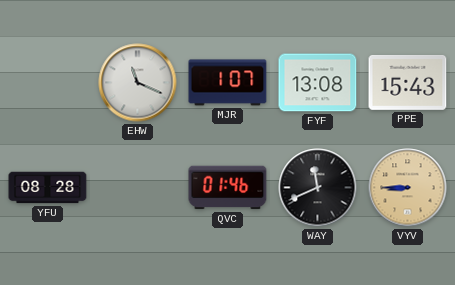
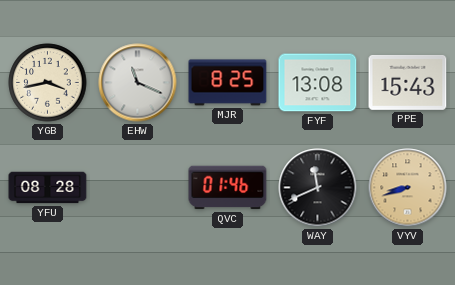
YGB: none -> 3:43 (48, 83)
MJR: 1:07 -> 8:25 (228, 83)
VYV: 8:45 -> 8:42 (408, 188)
